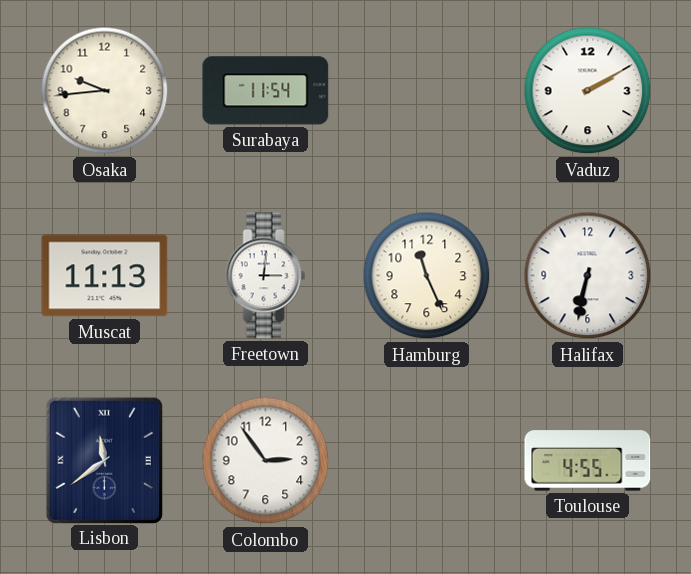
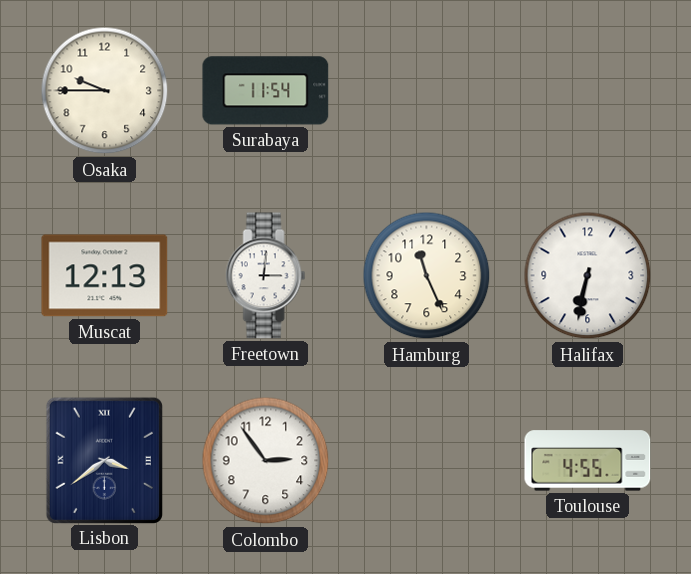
Osaka: 9:44 -> 9:45 (105, 91)
Vaduz: 2:10 -> none (588, 91)
Muscat: 11:13 -> 12:13 (105, 276)
Lisbon: 11:39 -> 3:39 (104, 460)
